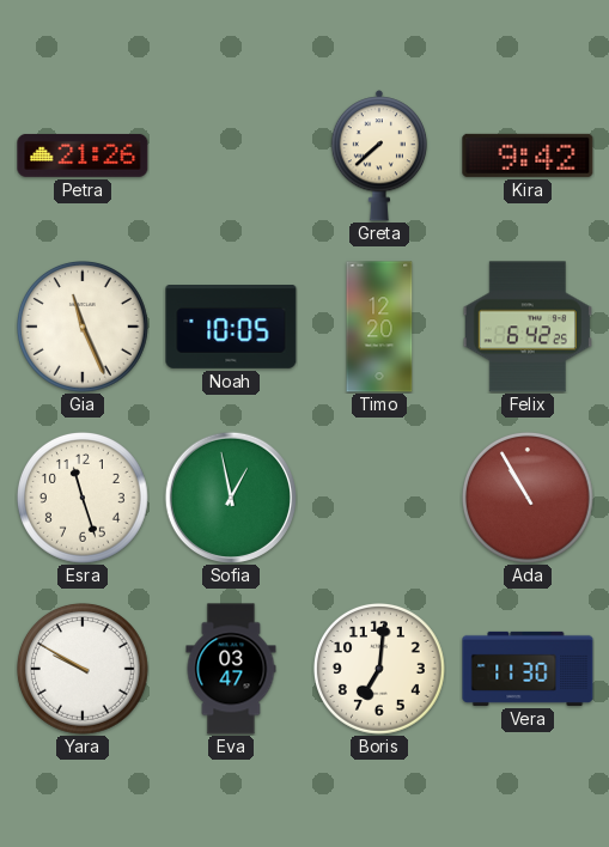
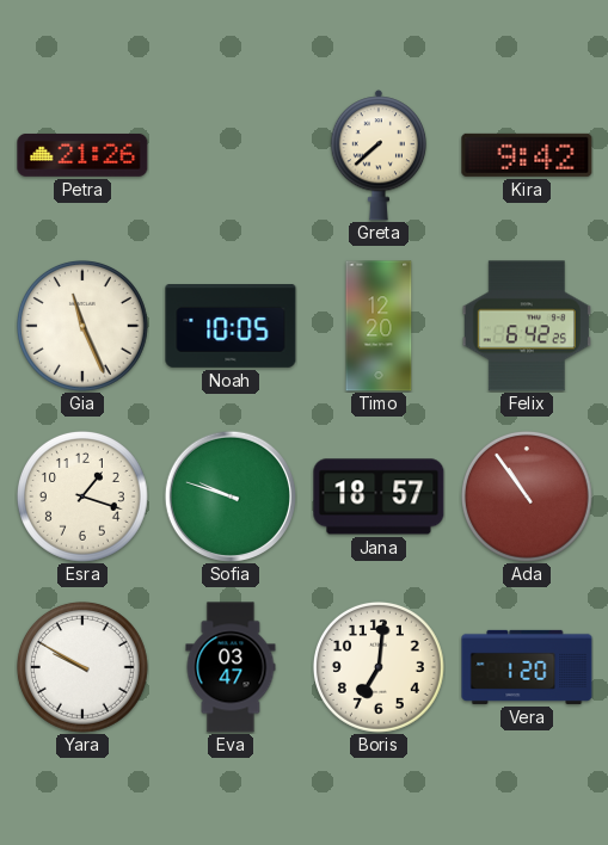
Esra: 11:27 -> 1:18 (84, 498)
Sofia: 12:58 -> 9:48 (229, 495)
Jana: none -> 18:57 (379, 496)
Ada: 10:55 -> 10:54 (528, 498)
Vera: 11:30 -> 1:20 (527, 667)
